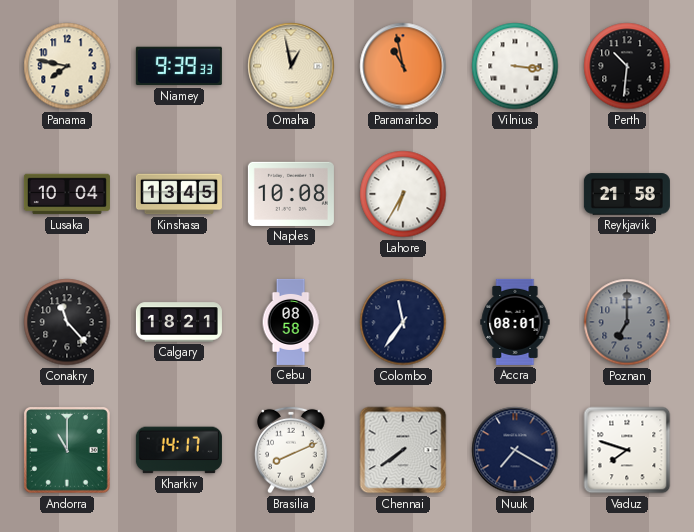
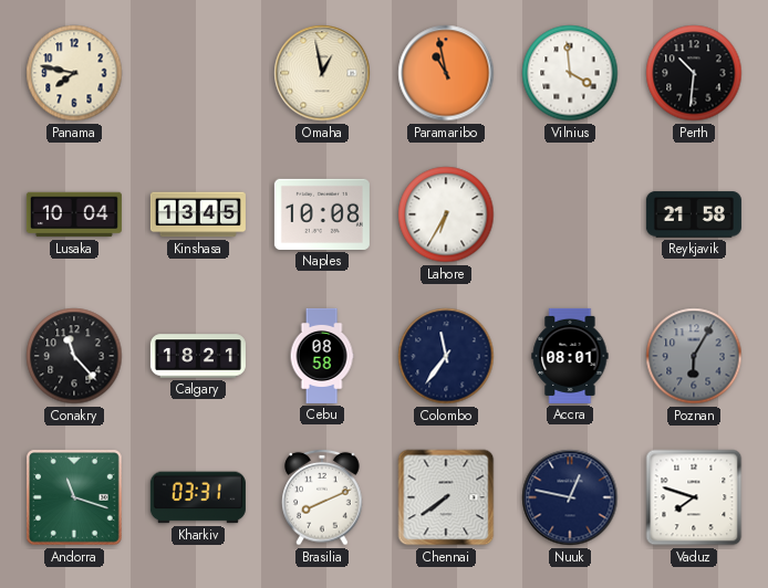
Niamey: 9:39 -> none (179, 66)
Vilnius: 3:16 -> 3:59 (570, 73)
Poznan: 7:00 -> 6:05 (694, 356)
Andorra: 11:00 -> 11:18 (74, 497)
Kharkiv: 14:17 -> 03:31 (198, 497)
Nuuk: 7:20 -> 12:47 (570, 497)
